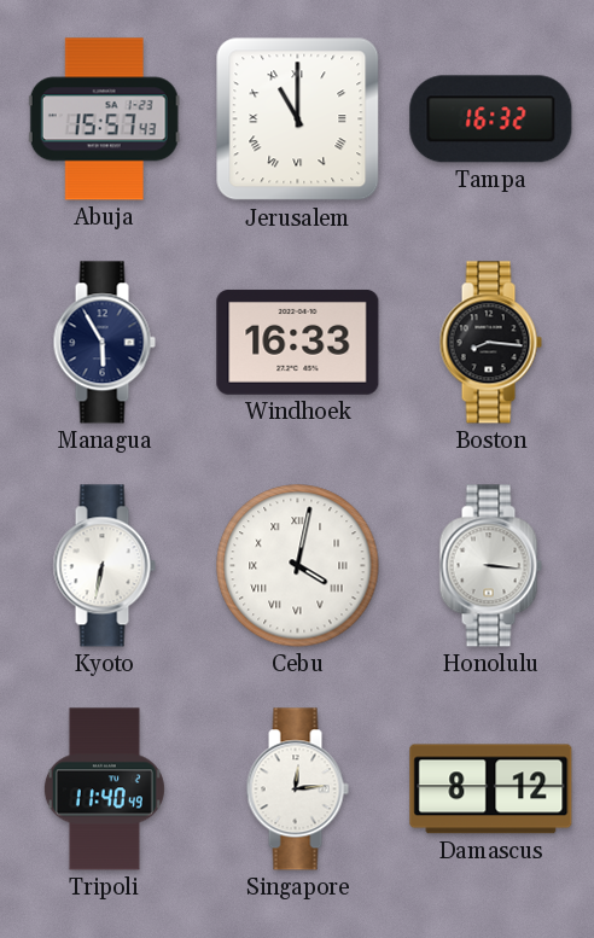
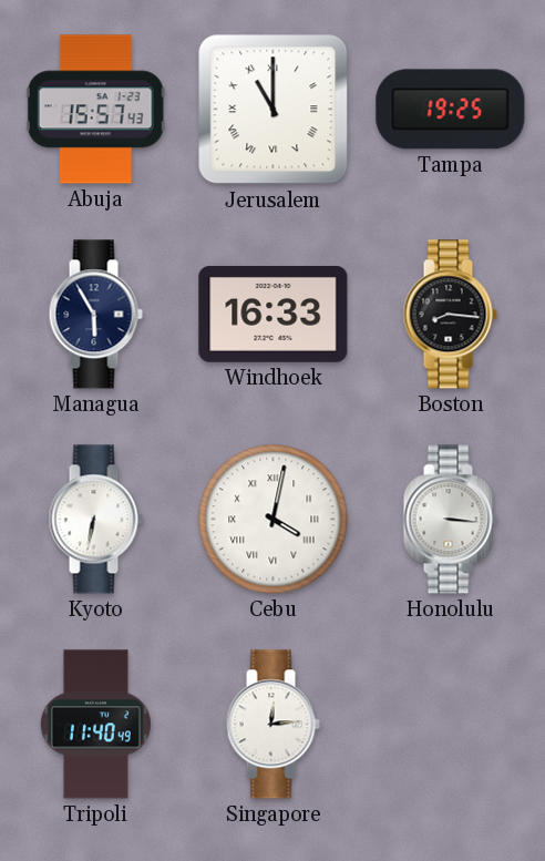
Tampa: 16:32 -> 19:25 (451, 110)
Damascus: 8:12 -> none (491, 790)
